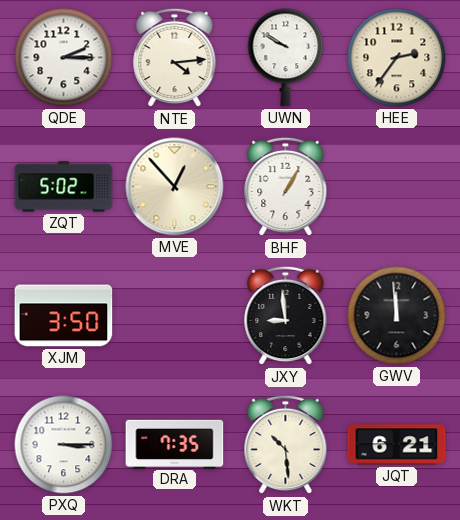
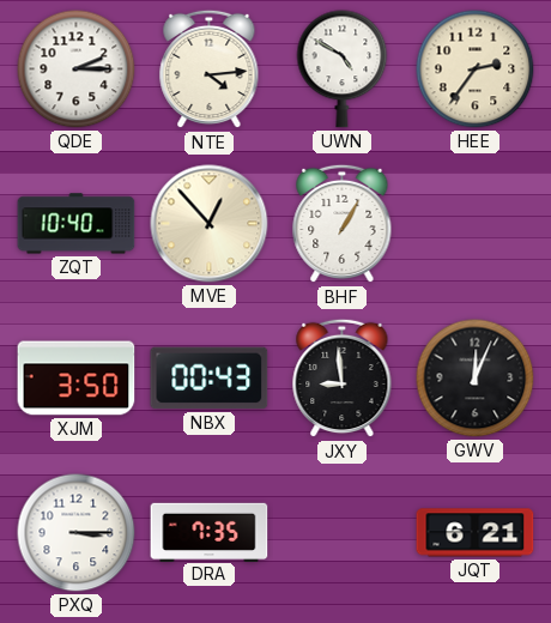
UWN: 9:50 -> 4:50 (343, 69)
ZQT: 5:02 -> 10:40 (77, 224)
NBX: none -> 00:43 (210, 379)
GWV: 11:59 -> 12:04 (476, 379)
WKT: 10:29 -> none (286, 445)
